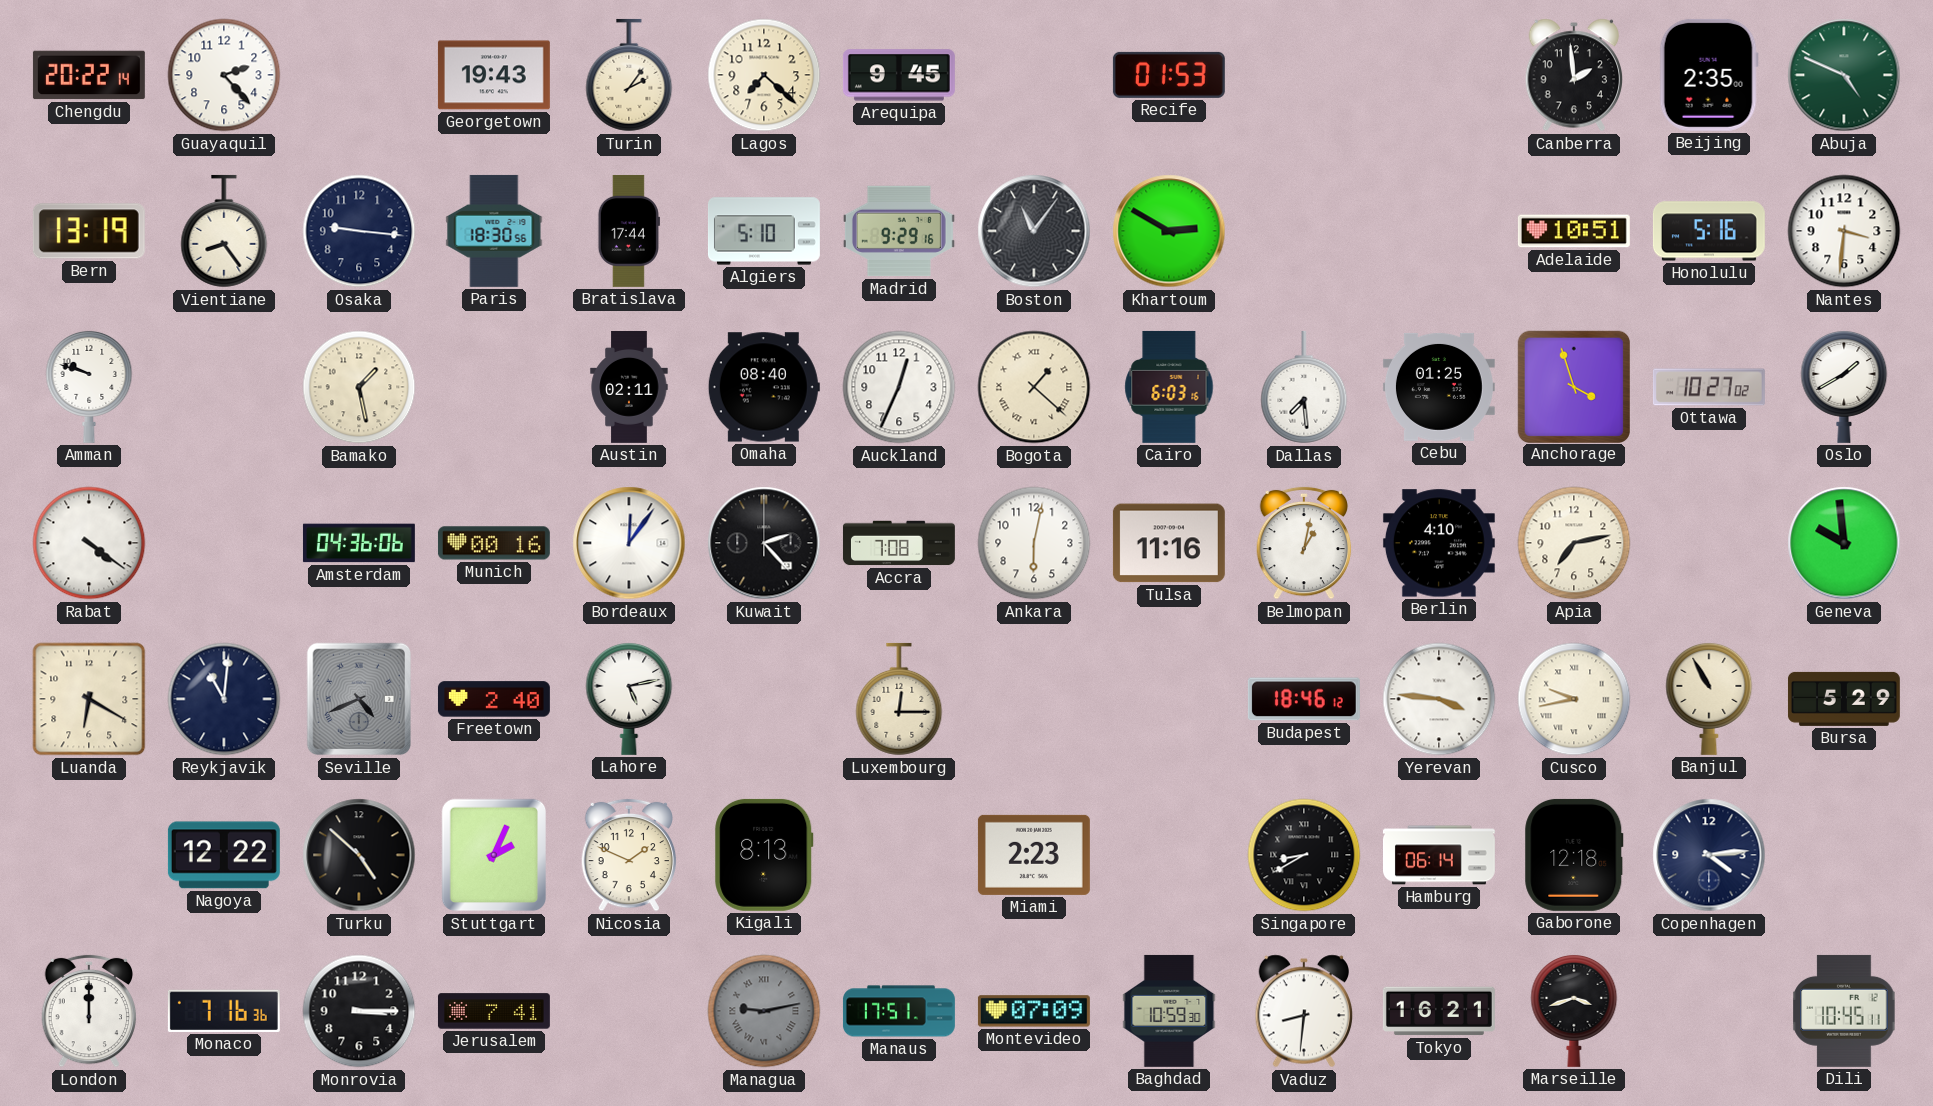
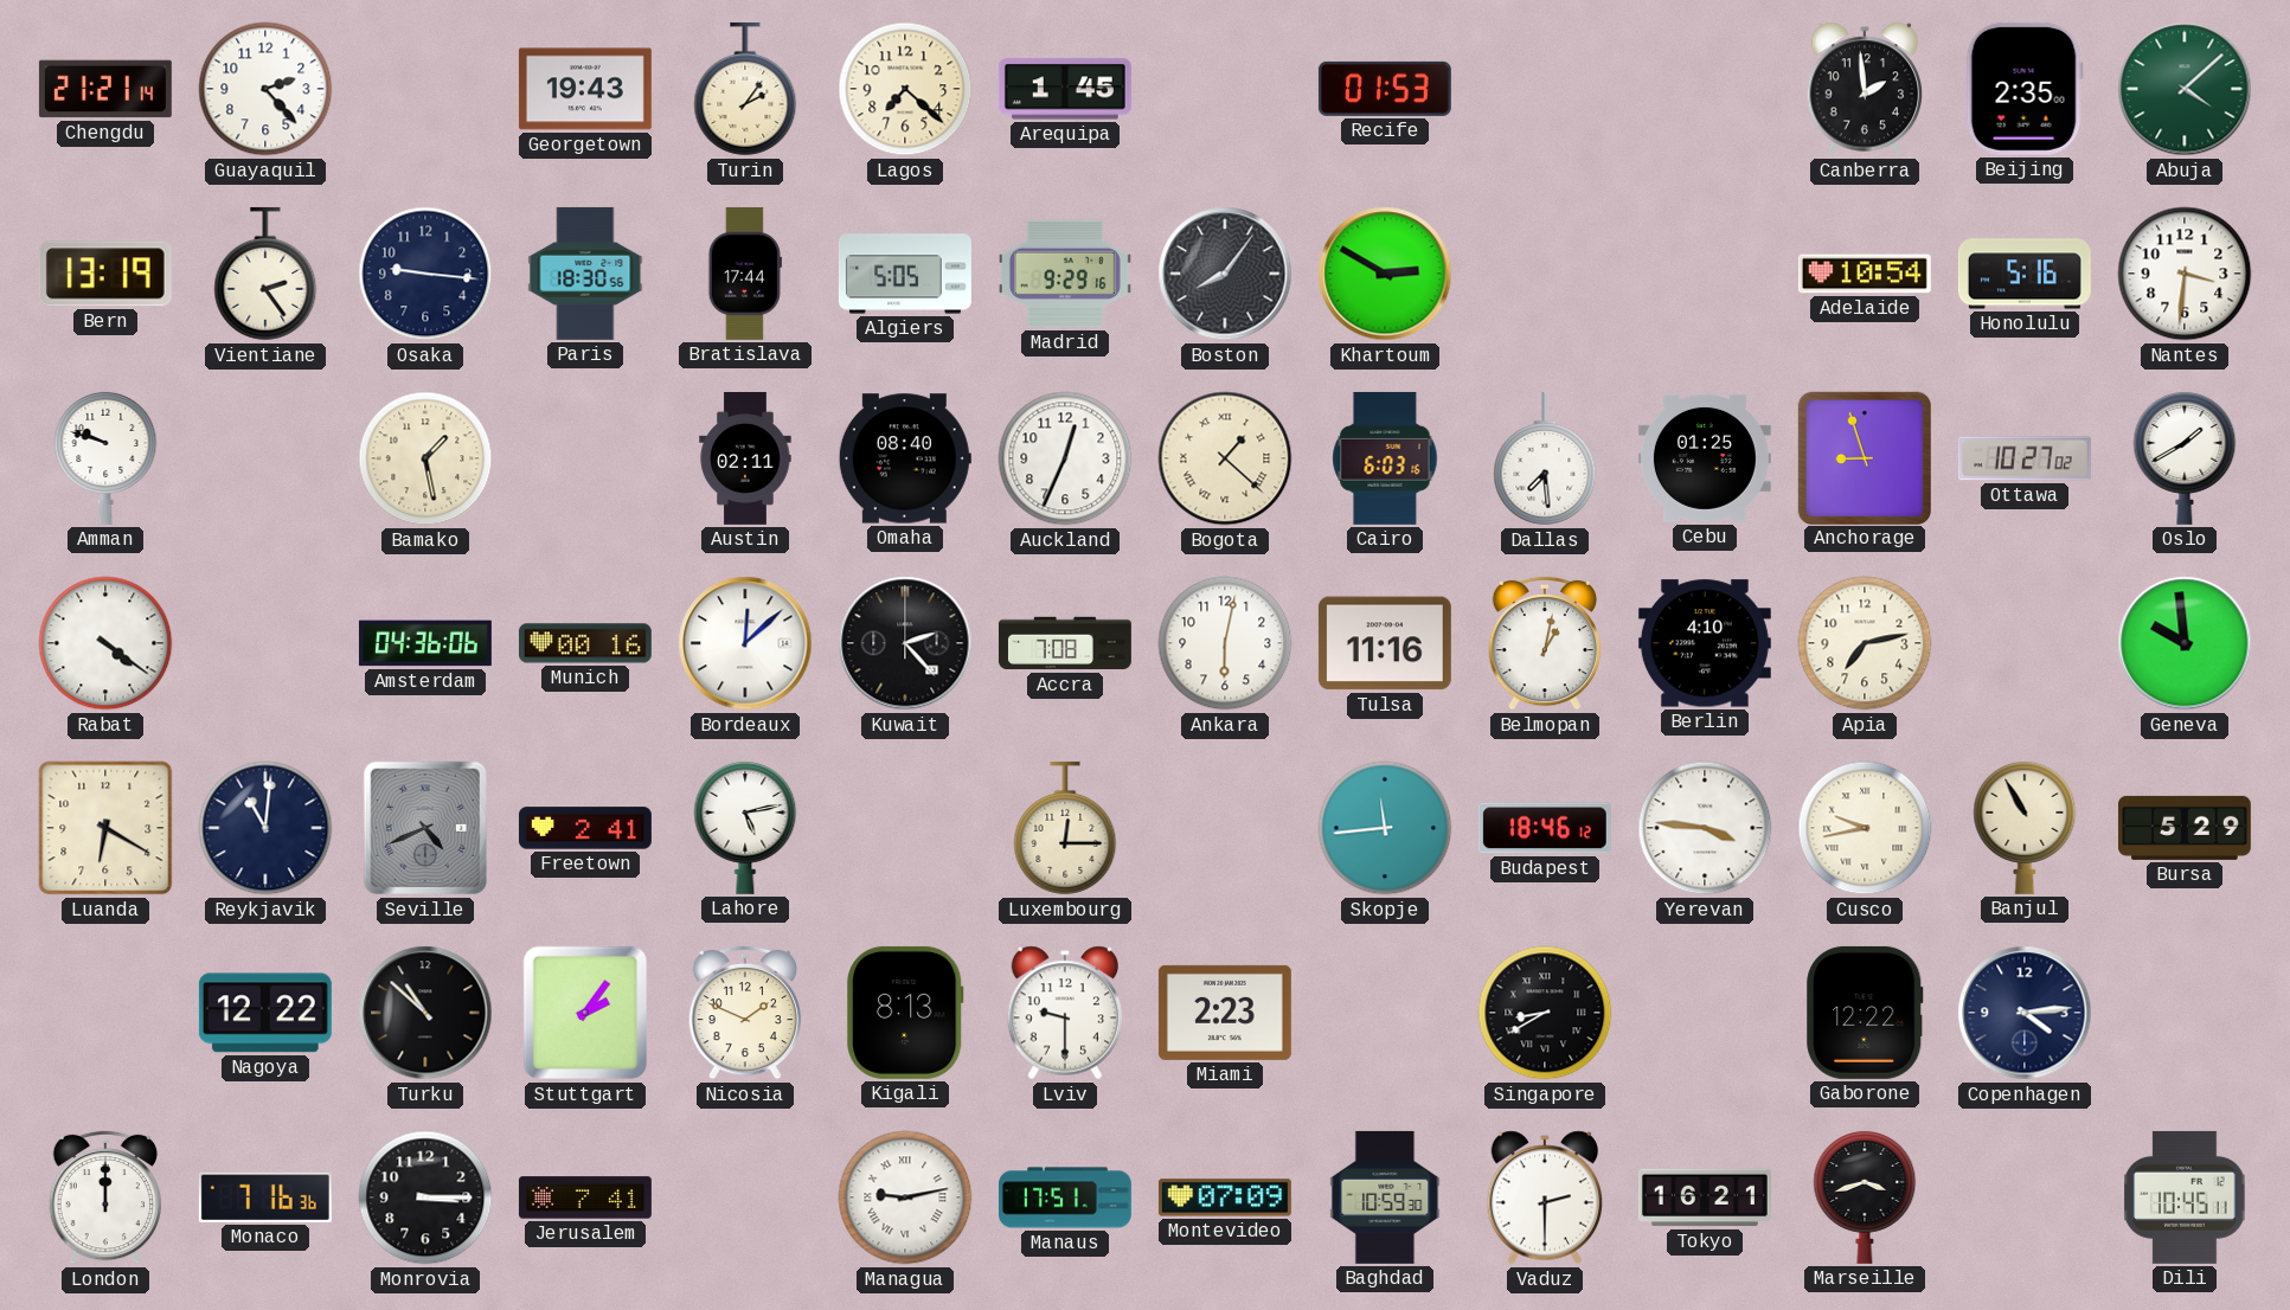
Chengdu: 20:22 -> 21:21 (105, 89)
Arequipa: 9:45 -> 1:45 (1065, 89)
Abuja: 4:49 -> 4:08 (2185, 89)
Vientiane: 8:24 -> 2:24 (265, 274)
Algiers: 5:10 -> 5:05 (905, 274)
Boston: 11:06 -> 8:06 (1225, 274)
Adelaide: 10:51 -> 10:54 (1865, 274)
Anchorage: 3:57 -> 8:57 (1864, 457)
Bordeaux: 12:06 -> 12:08 (745, 643)
Freetown: 2:40 -> 2:41 (585, 828)
Skopje: none -> 11:44 (1385, 828)
Turku: 4:52 -> 10:52 (425, 1013)
Stuttgart: 2:04 -> 2:06 (584, 1013)
Lviv: none -> 9:30 (1065, 1013)
Hamburg: 06:14 -> none (1440, 855)
Gaborone: 12:18 -> 12:22 (1865, 1013)
Managua dial: grey -> white (905, 1197)
Vaduz: 8:31 -> 2:30 (1545, 1197)
